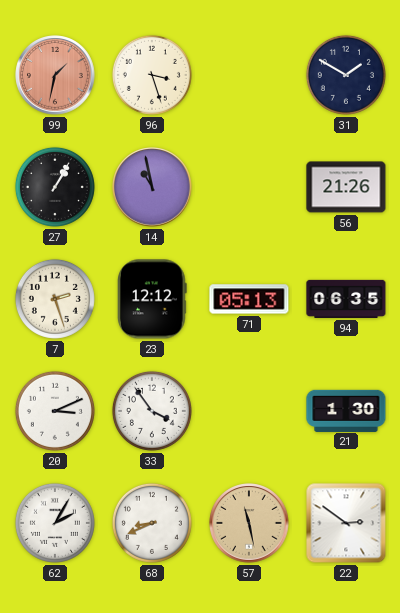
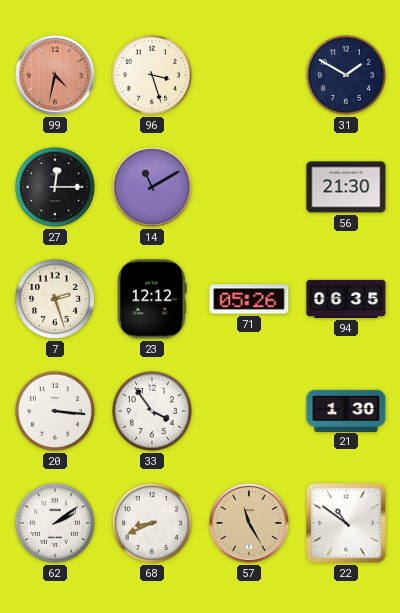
99: 1:32 -> 4:32 (55, 75)
27: 1:05 -> 12:15 (55, 187)
14: 10:58 -> 11:10 (152, 187)
56: 21:26 -> 21:30 (346, 187)
71: 05:13 -> 05:26 (249, 299)
20: 3:11 -> 3:16 (55, 411)
62: 2:05 -> 2:09 (55, 523)
57: 11:28 -> 11:25 (249, 523)
22: 2:51 -> 10:51 (346, 523)
